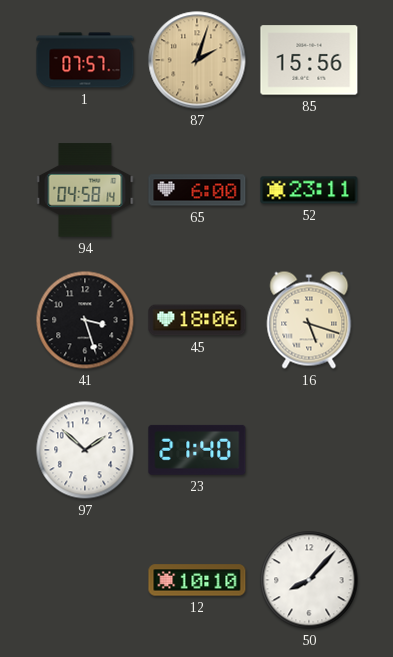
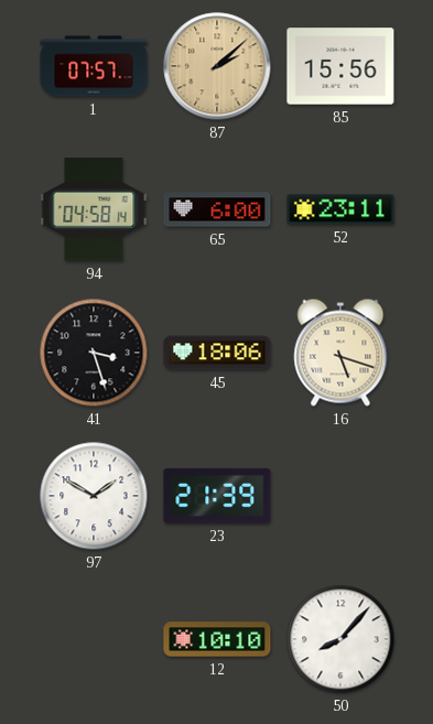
87: 2:03 -> 2:08 (217, 66)
97: 1:52 -> 1:50 (94, 496)
23: 21:40 -> 21:39 (217, 496)
